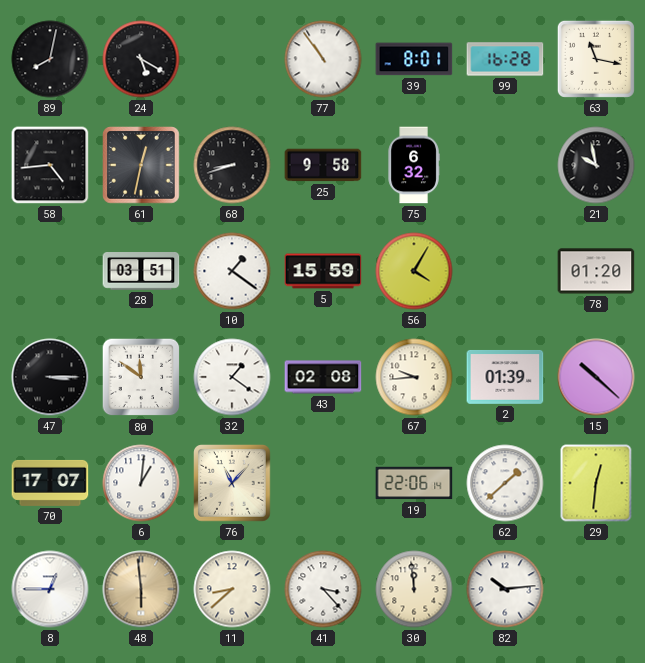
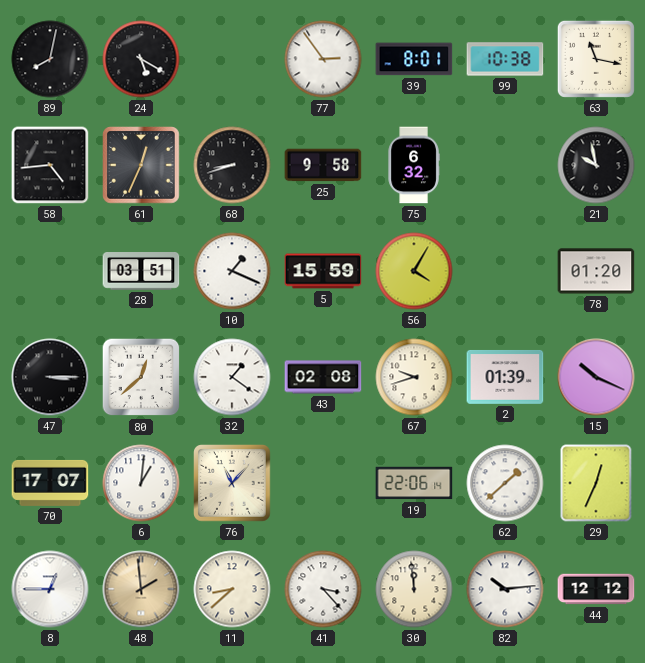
77: 10:54 -> 2:54 (323, 59)
99: 16:28 -> 10:38 (505, 59)
61: 12:32 -> 12:34 (141, 165)
10: 1:21 -> 1:19 (232, 271)
80: 11:51 -> 12:38 (141, 377)
67: 9:44 -> 9:42 (414, 377)
15: 10:22 -> 10:19 (596, 377)
29: 12:31 -> 12:34 (596, 483)
48: 5:59 -> 1:59 (141, 589)
44: none -> 12:12 (596, 589)
